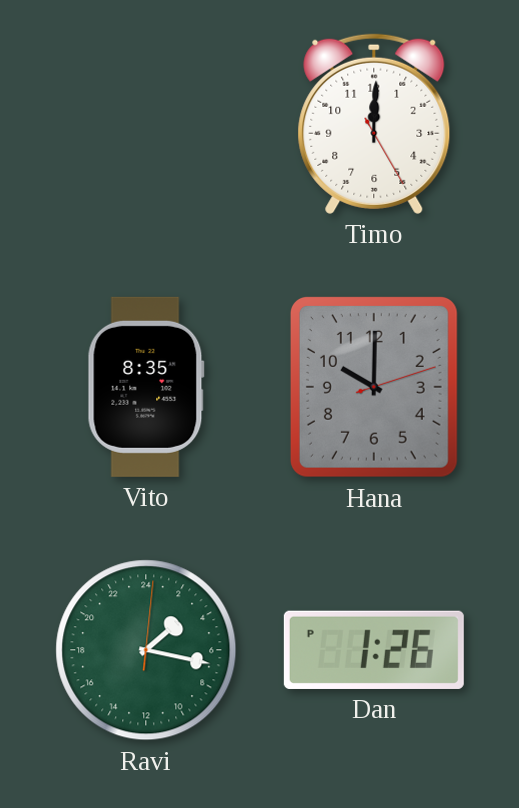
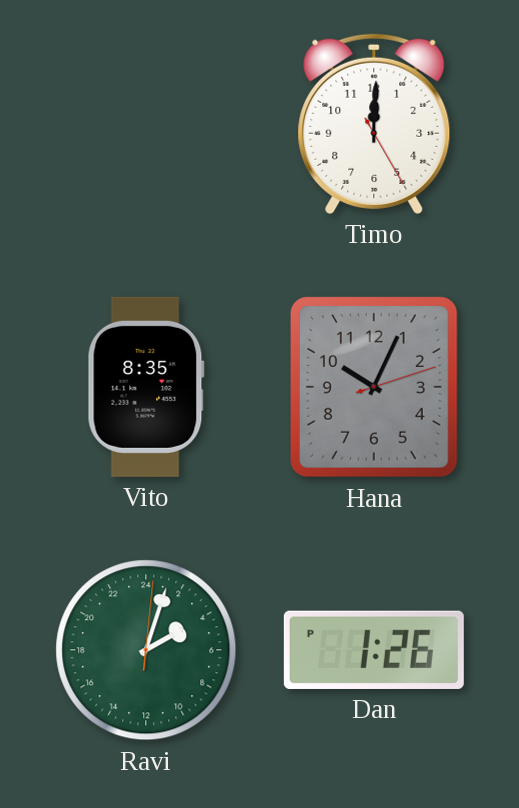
Hana: 10:00 -> 10:04 (374, 388)
Ravi: 3:17 -> 4:03 (146, 650)
